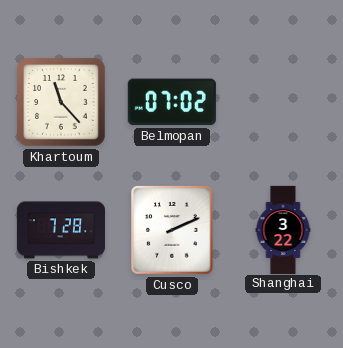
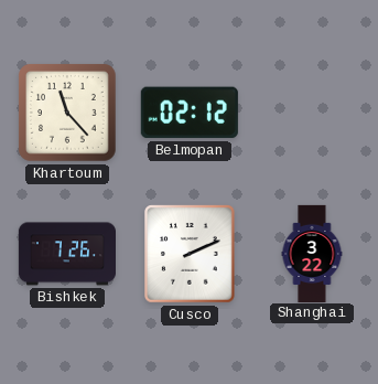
Belmopan: 07:02 -> 02:12 (190, 113)
Bishkek: 7:28 -> 7:26 (66, 254)
